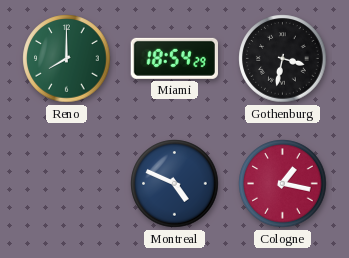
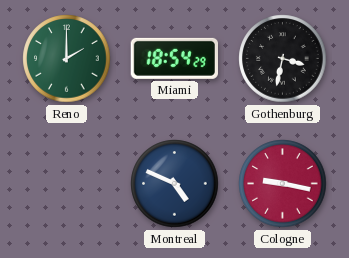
Reno: 8:00 -> 2:00 (67, 59)
Cologne: 1:17 -> 9:17 (283, 184)
